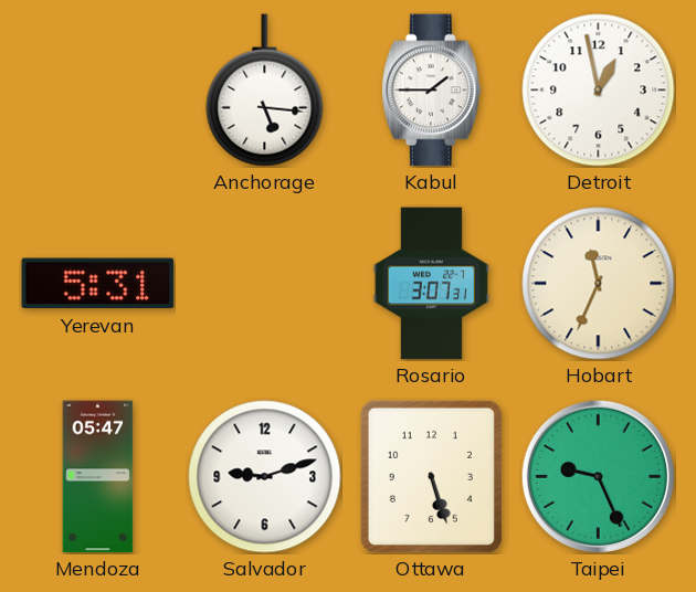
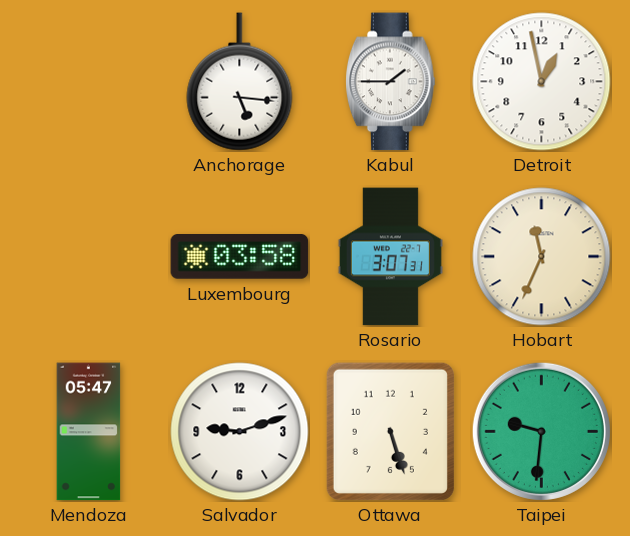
Yerevan: 5:31 -> none (98, 284)
Luxembourg: none -> 03:58 (240, 257)
Taipei: 9:26 -> 9:31 (541, 431)
